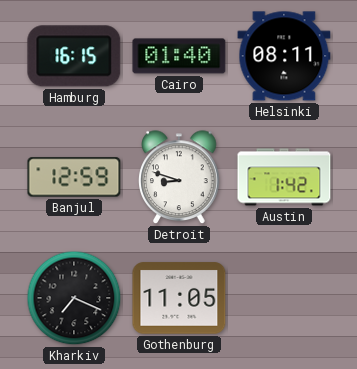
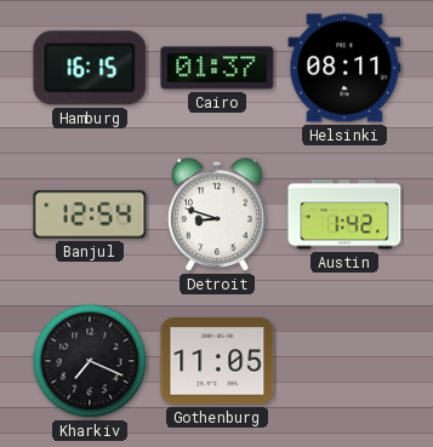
Cairo: 01:40 -> 01:37 (217, 68)
Banjul: 12:59 -> 12:54 (90, 214)
